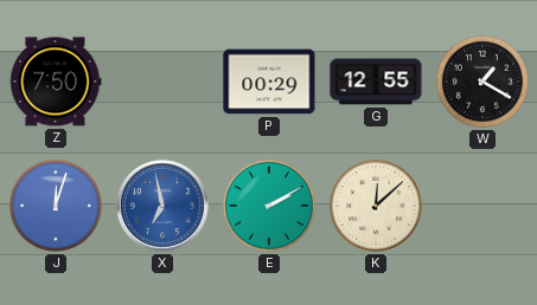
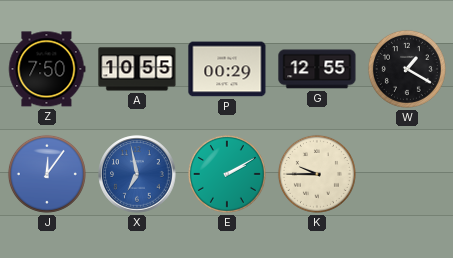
A: none -> 10:55 (137, 69)
J: 12:03 -> 12:06 (47, 174)
K: 12:08 -> 9:45 (317, 174)
